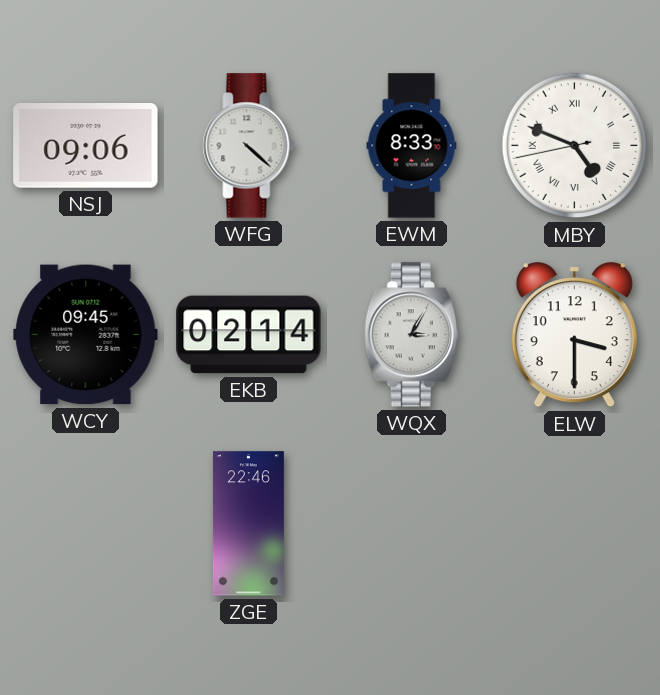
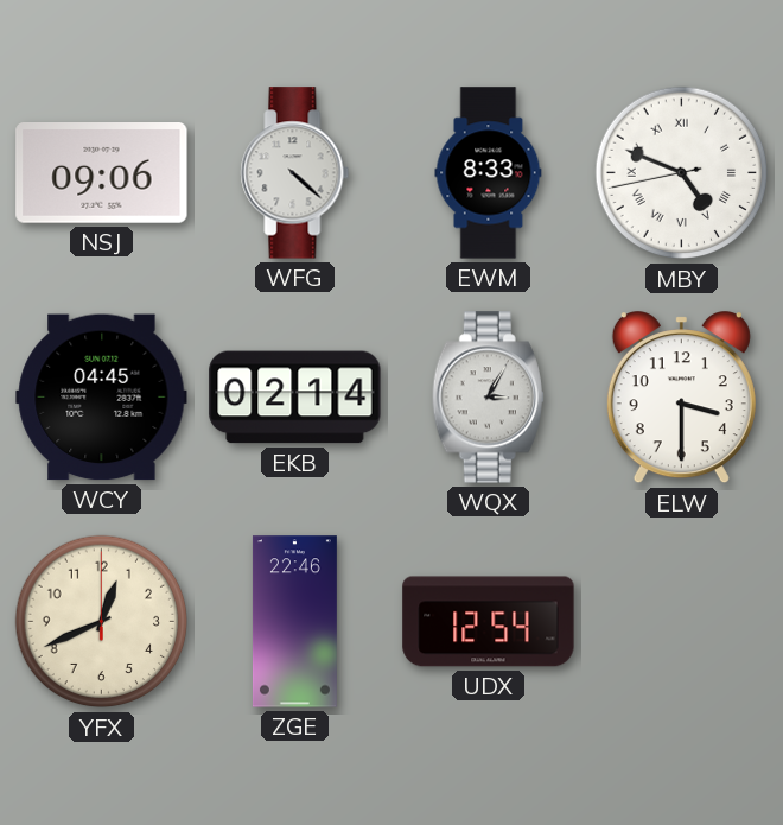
WCY: 09:45 -> 04:45 (102, 398)
YFX: none -> 12:41 (102, 622)
UDX: none -> 12:54 (489, 622)
